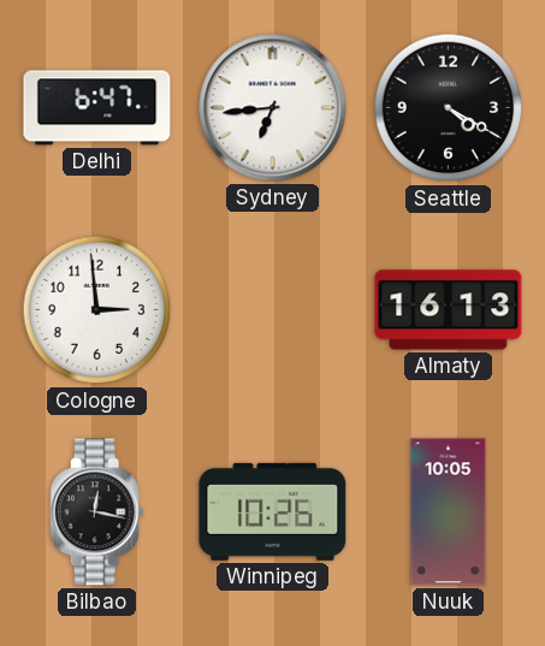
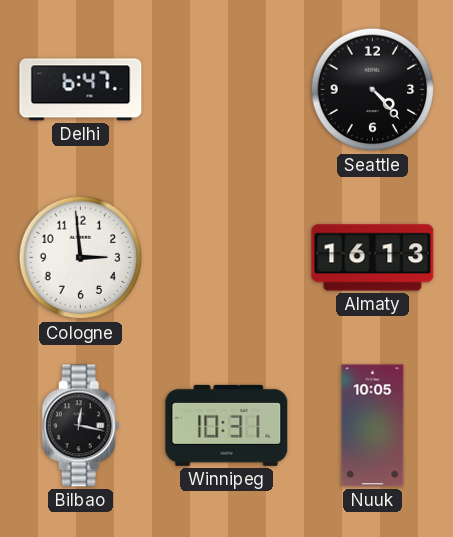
Sydney: 6:44 -> none (273, 108)
Seattle: 4:20 -> 4:23 (373, 90)
Winnipeg: 10:26 -> 10:31 (227, 425)
